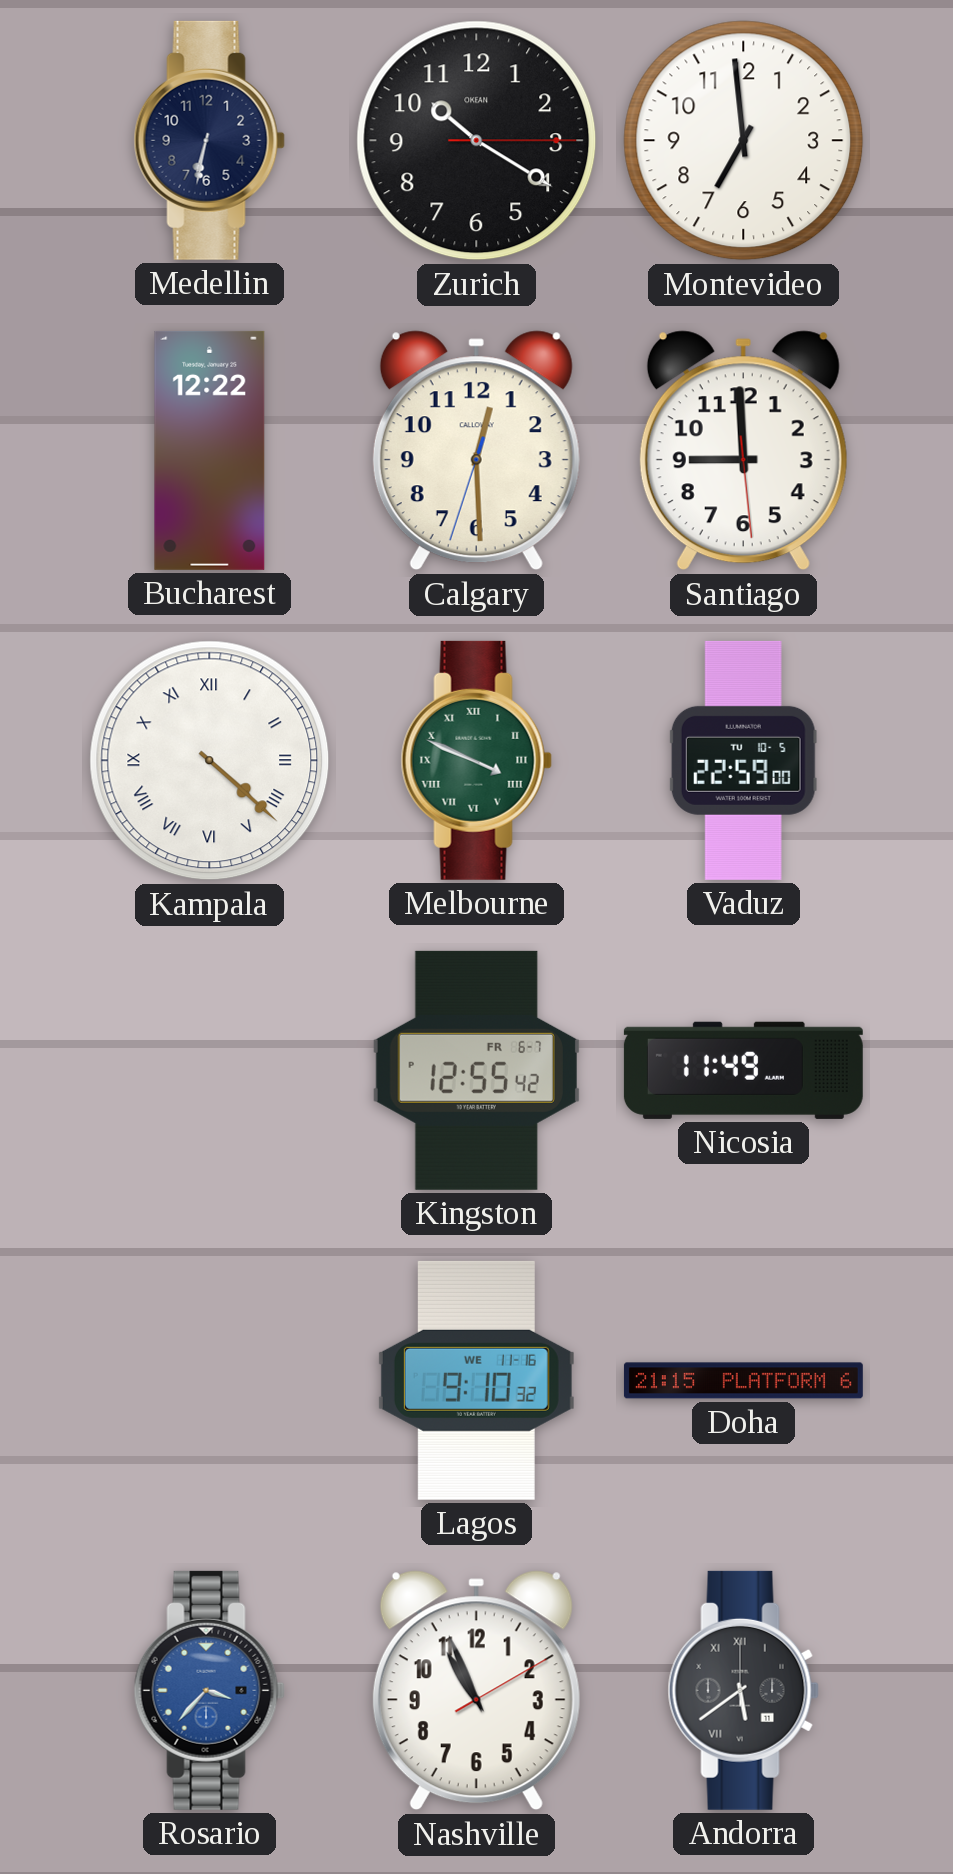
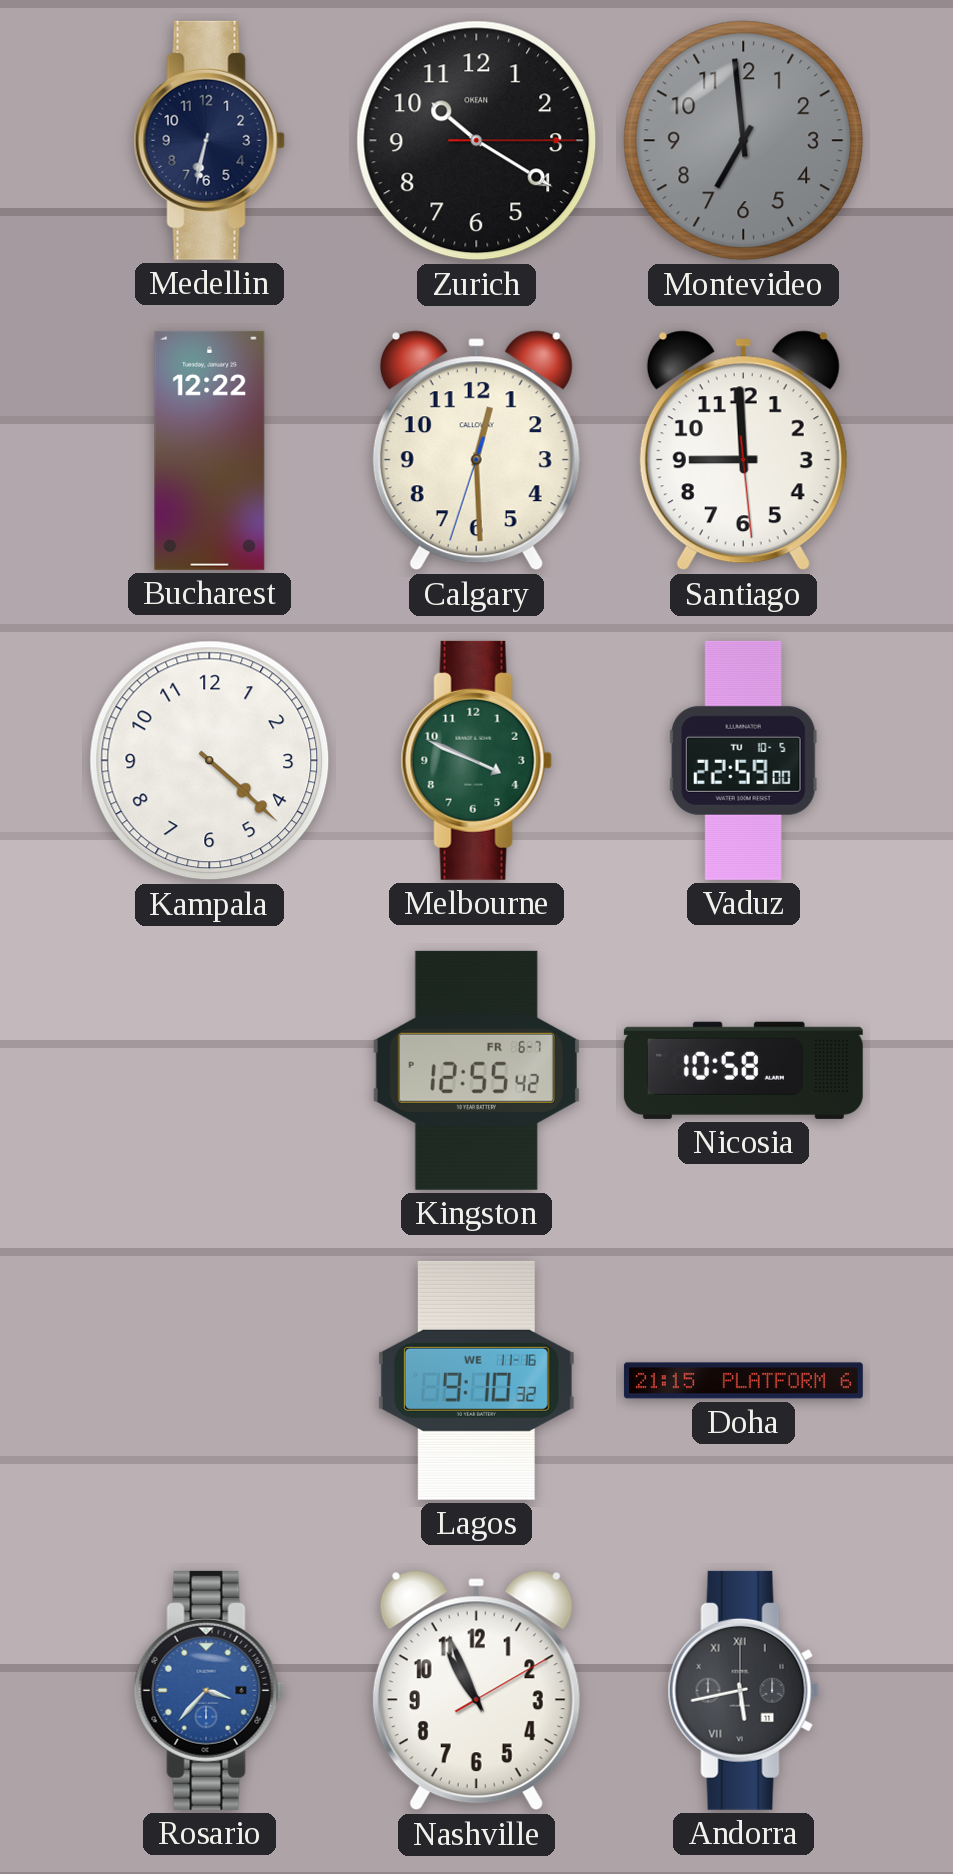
Montevideo dial: white -> grey (744, 141)
Kampala numerals: Roman -> Arabic (210, 761)
Melbourne numerals: Roman -> Arabic (476, 760)
Nicosia: 11:49 -> 10:58 (743, 1070)
Andorra: 5:39 -> 5:43 (743, 1690)
